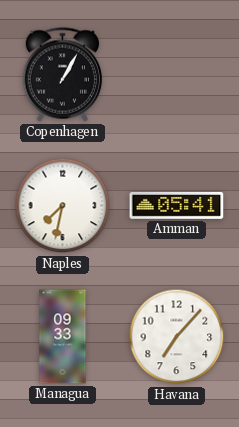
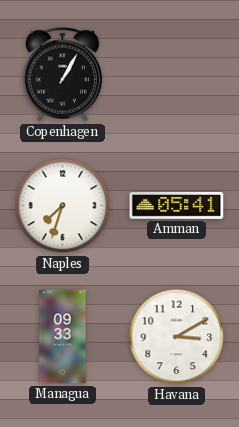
Naples: 7:32 -> 7:33 (63, 206)
Havana: 7:07 -> 3:10 (177, 337)
